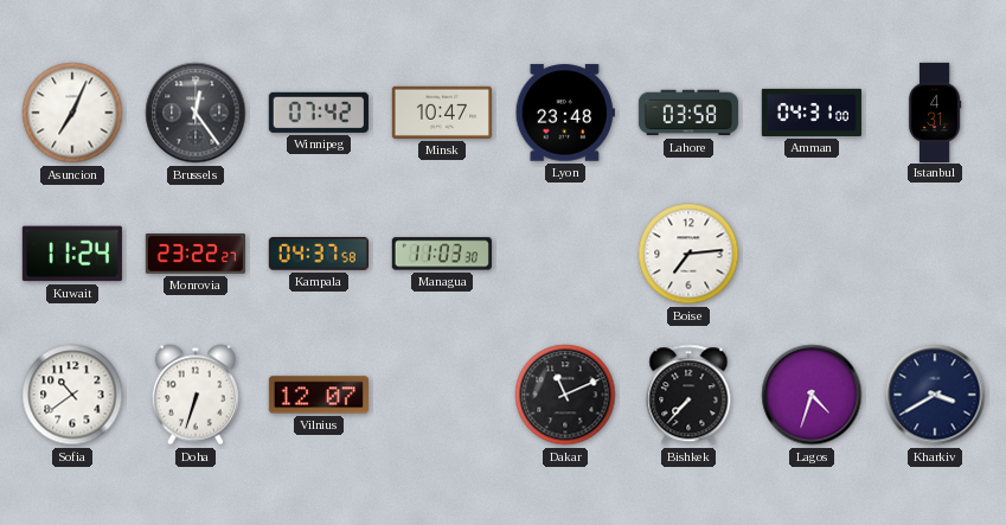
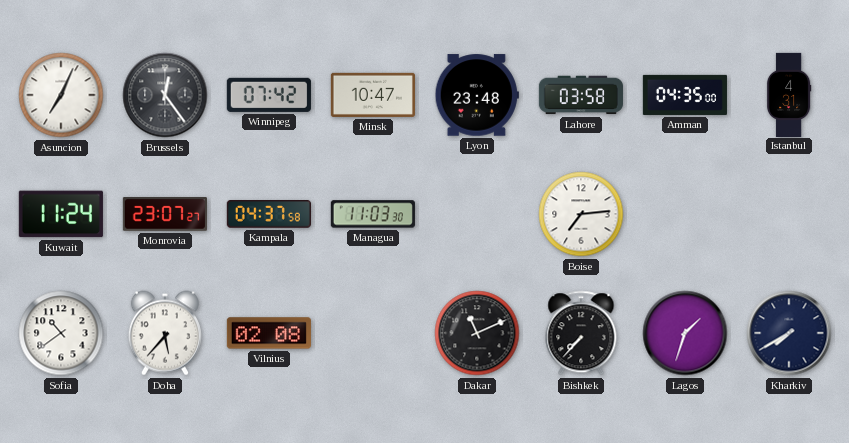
Amman: 04:31 -> 04:35 (685, 95)
Monrovia: 23:22 -> 23:07 (165, 214)
Doha: 6:33 -> 5:37 (165, 333)
Vilnius: 12:07 -> 02:08 (269, 333)
Lagos: 4:33 -> 1:33 (685, 333)
Kharkiv: 3:40 -> 7:40 (789, 333)
